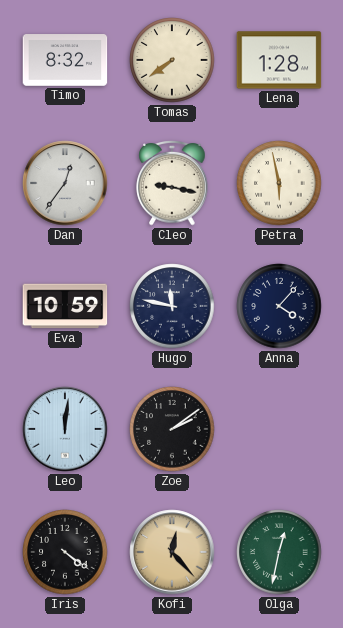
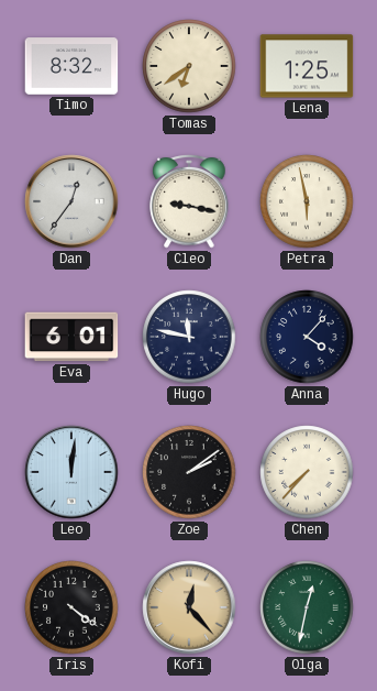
Tomas: 7:39 -> 6:39 (189, 66)
Lena: 1:28 -> 1:25 (307, 66)
Eva: 10:59 -> 6:01 (71, 337)
Chen: none -> 7:37 (307, 472)
